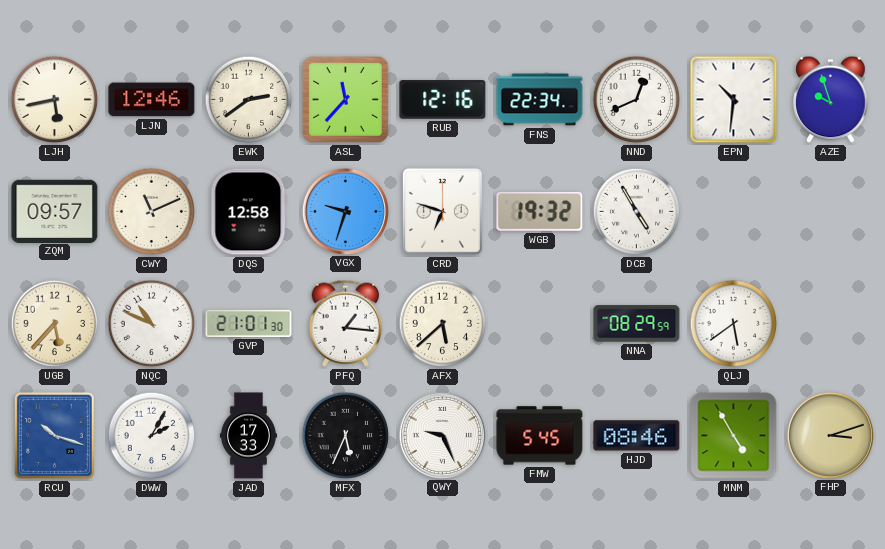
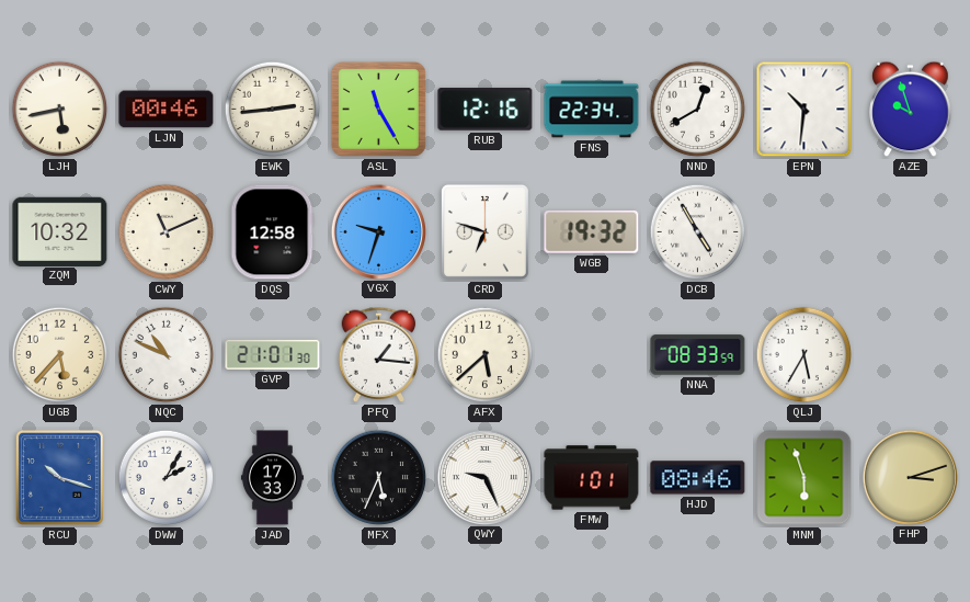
LJN: 12:46 -> 00:46 (167, 110)
EWK: 2:39 -> 2:44 (273, 110)
ASL: 11:37 -> 11:25 (378, 109)
NND: 12:41 -> 12:40 (698, 110)
ZQM: 09:57 -> 10:32 (60, 231)
NNA: 08:29 -> 08:33 (698, 355)
QLJ: 5:39 -> 5:35 (804, 355)
FMW: 5:45 -> 1:01 (592, 478)
MNM: 4:55 -> 5:57 (804, 478)
